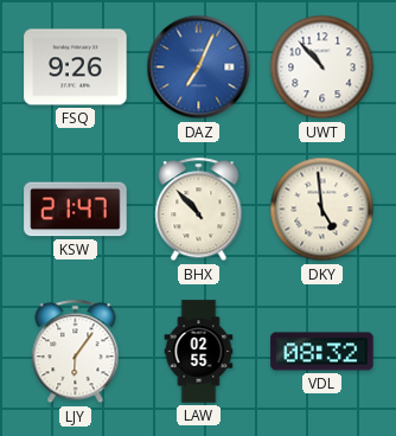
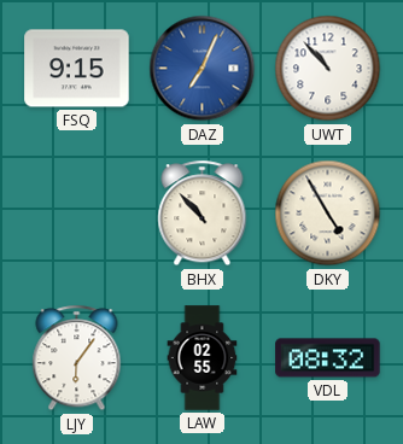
FSQ: 9:26 -> 9:15 (77, 69)
KSW: 21:47 -> none (76, 210)
DKY: 4:59 -> 4:55 (328, 214)
